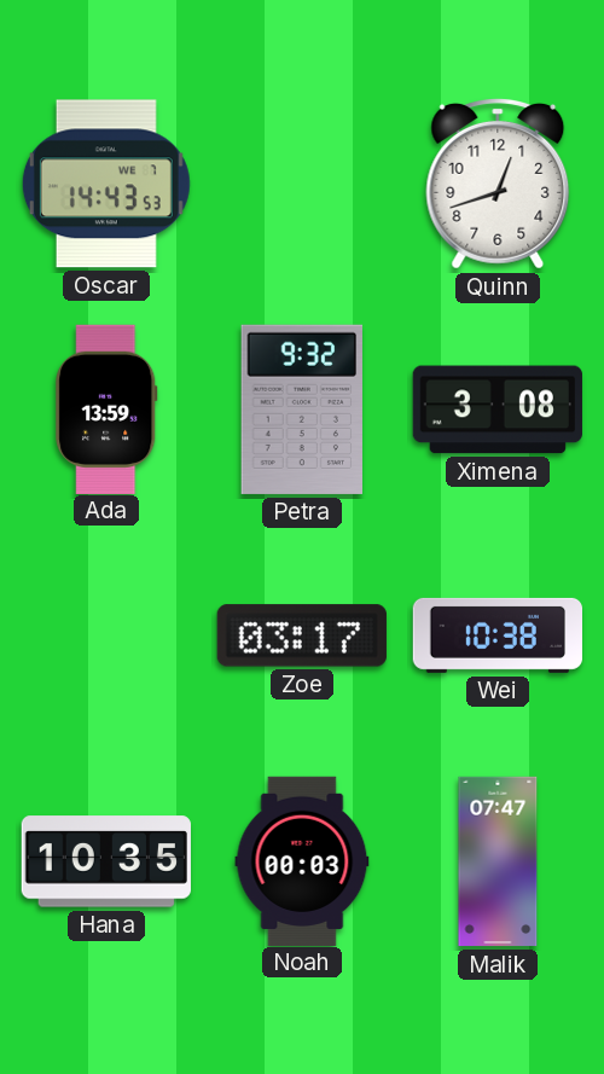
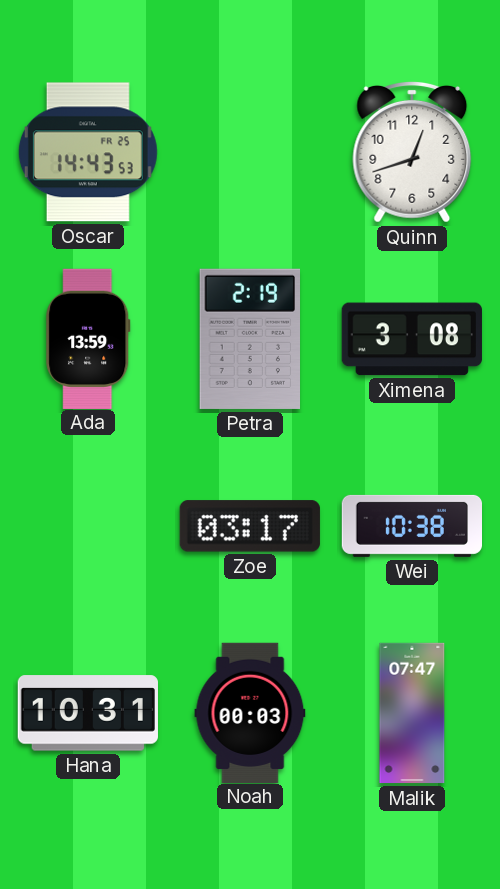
Oscar date: WE 7 -> FR 25 (88, 152)
Petra: 9:32 -> 2:19 (249, 339)
Hana: 10:35 -> 10:31 (88, 713)
